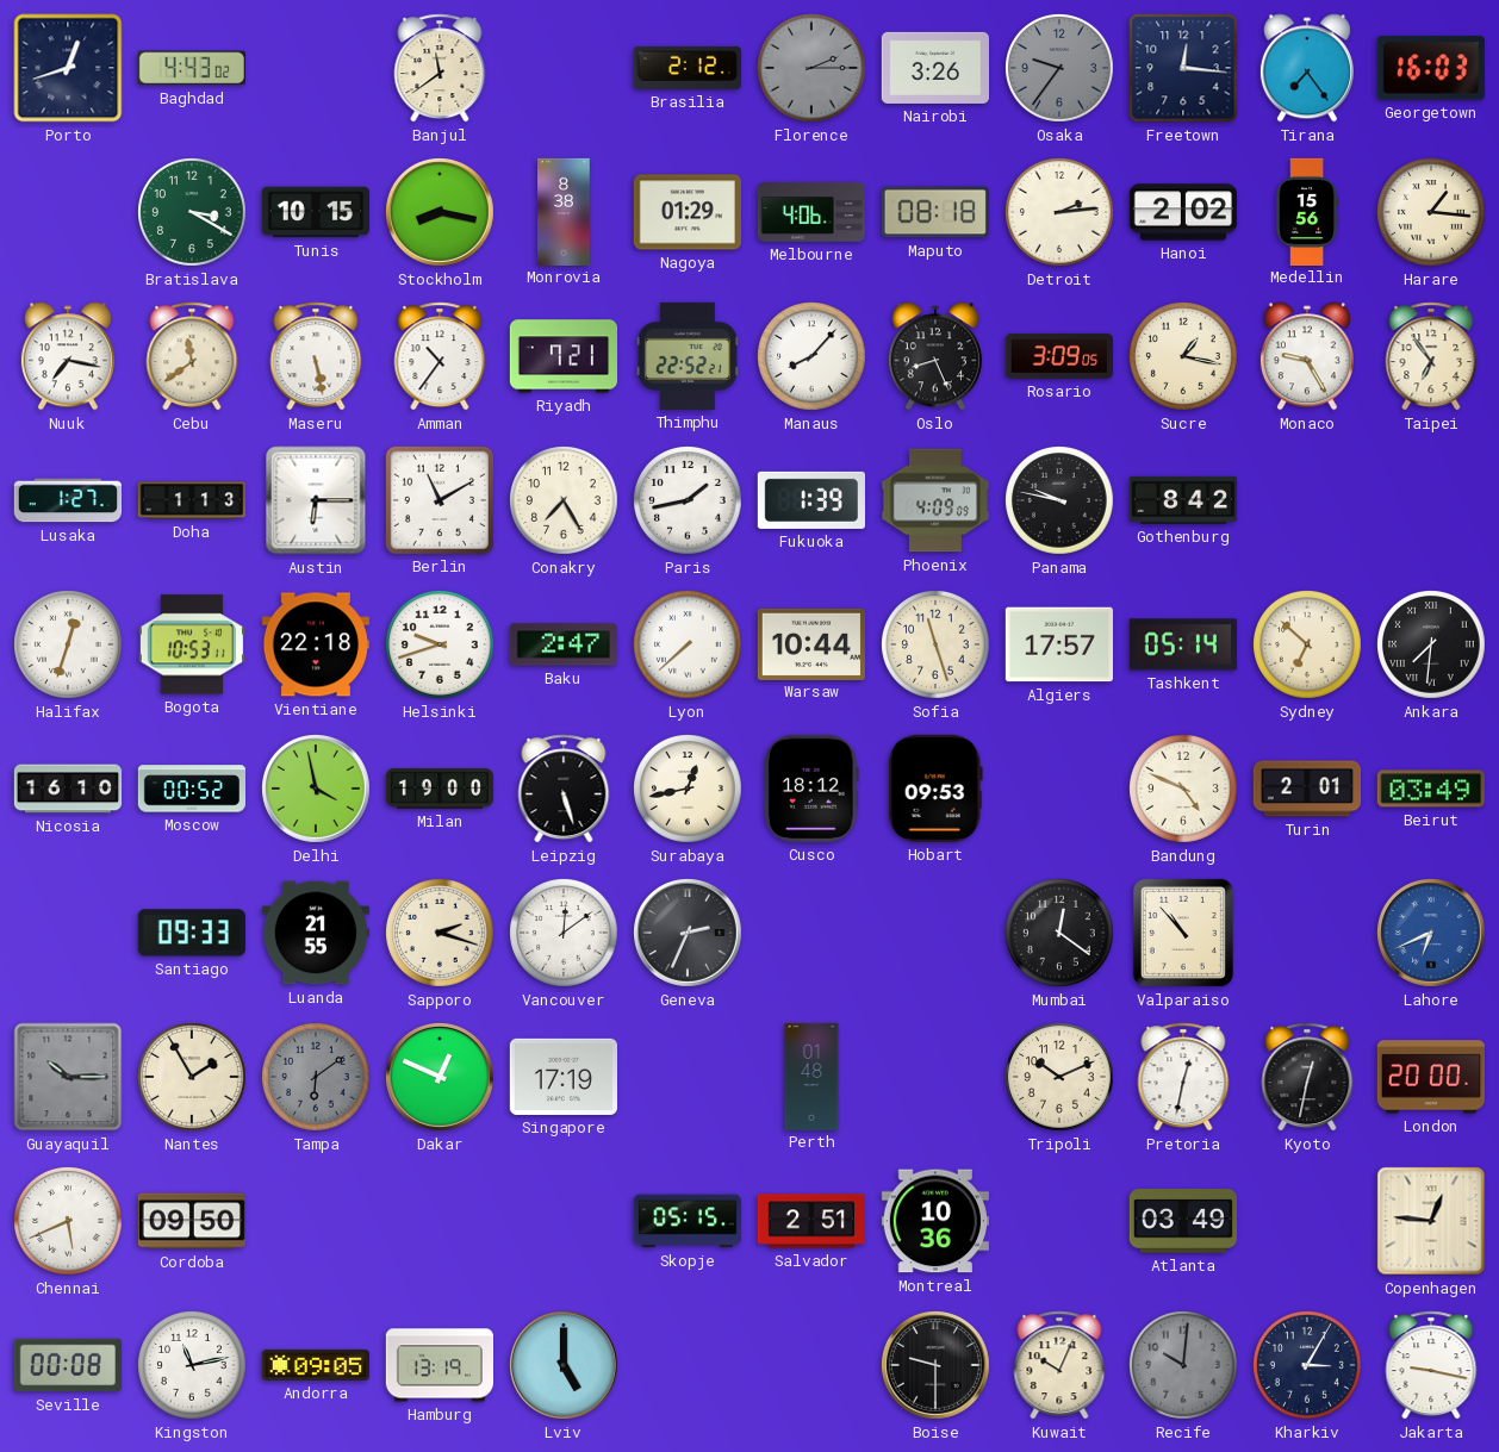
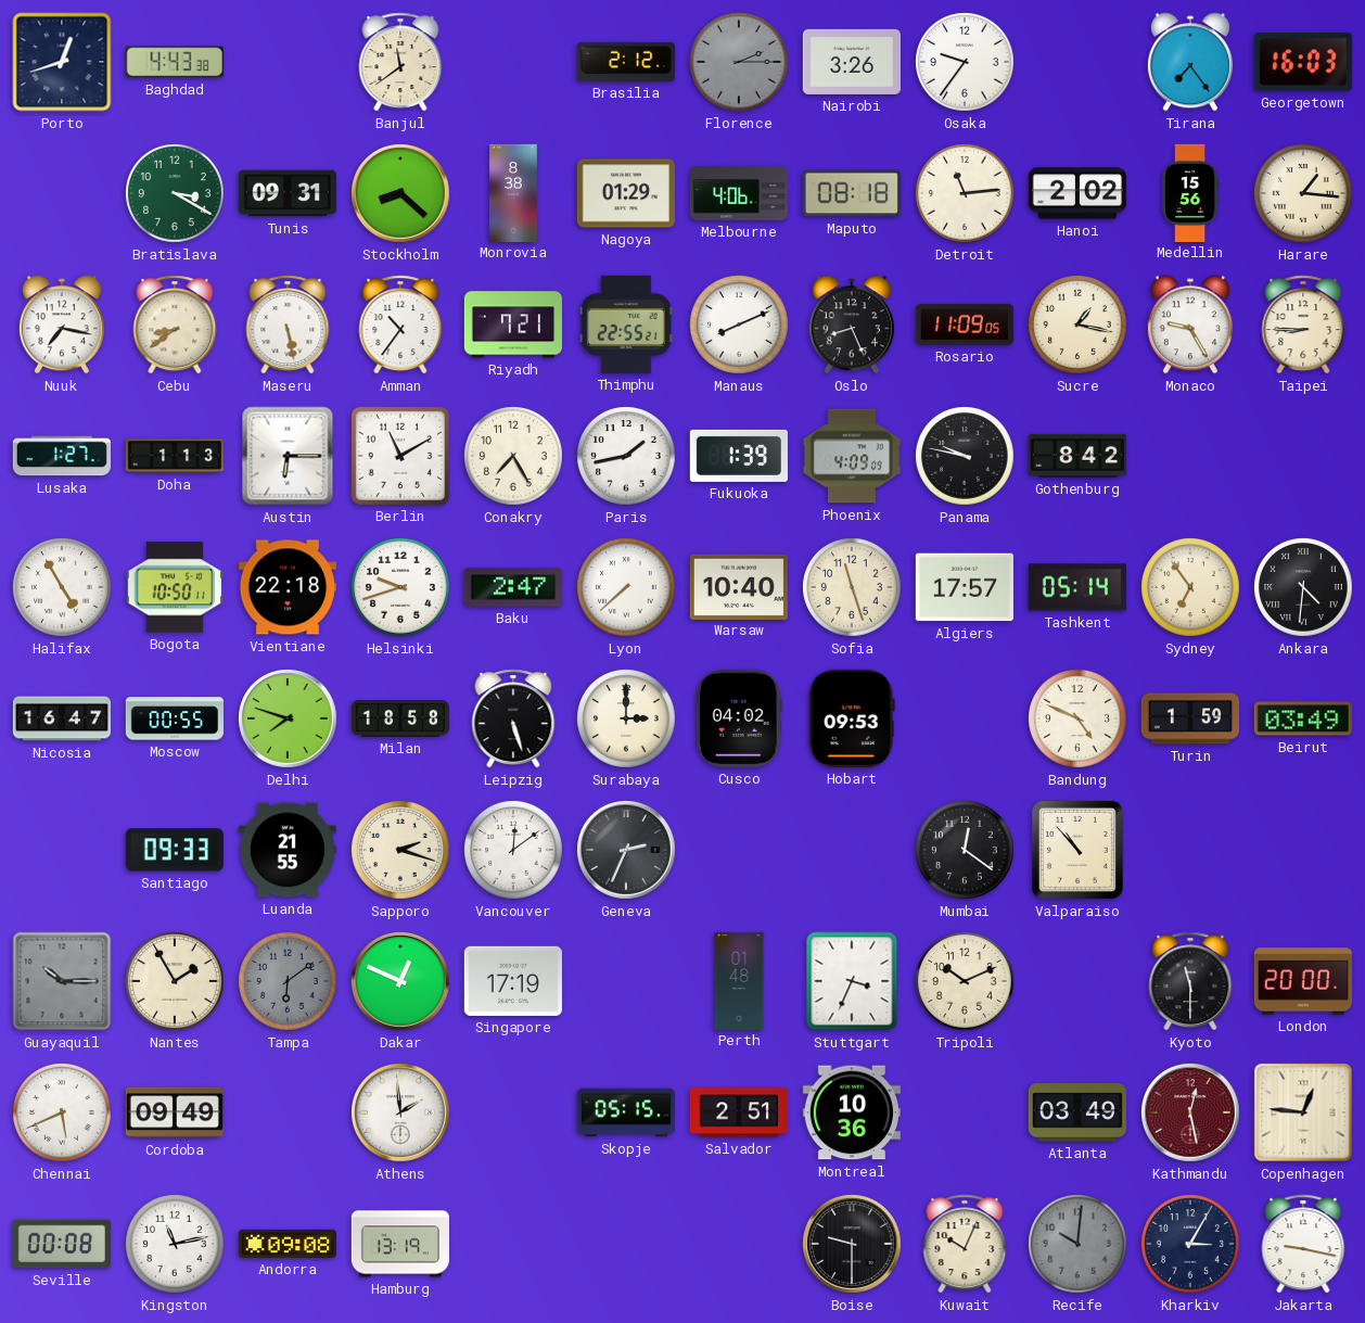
Baghdad: 4:43:02 -> 4:43:38 (175, 62)
Osaka dial: grey -> white (966, 63)
Freetown: 12:16 -> none (1183, 68)
Tunis: 10:15 -> 09:31 (288, 193)
Stockholm: 8:17 -> 8:22 (401, 194)
Detroit: 2:14 -> 11:14 (966, 194)
Cebu: 11:39 -> 8:39 (175, 325)
Thimphu: 22:52 -> 22:55 (626, 325)
Manaus: 8:07 -> 8:11 (740, 326)
Rosario: 3:09 -> 11:09 (965, 325)
Taipei: 6:54 -> 8:45 (1303, 325)
Halifax: 12:33 -> 4:55 (63, 588)
Bogota: 10:53 -> 10:50 (175, 587)
Warsaw: 10:44 -> 10:40 (739, 586)
Sydney: 6:52 -> 6:54 (1191, 588)
Ankara: 7:31 -> 4:31 (1304, 588)
Nicosia: 16:10 -> 16:47 (62, 718)
Moscow: 00:52 -> 00:55 (174, 718)
Delhi: 3:58 -> 7:48 (289, 720)
Milan: 19:00 -> 18:58 (399, 720)
Surabaya: 12:43 -> 3:00 (627, 720)
Cusco: 18:12 -> 04:02 (740, 718)
Turin: 2:01 -> 1:59 (1189, 718)
Lahore: 6:41 -> none (1432, 934)
Stuttgart: none -> 3:34 (852, 981)
Pretoria: 12:32 -> none (1183, 1077)
Kyoto: 12:32 -> 11:30 (1190, 981)
Cordoba: 09:50 -> 09:49 (175, 1112)
Athens: none -> 1:59 (401, 1114)
Kathmandu: none -> 12:28 (1191, 1114)
Andorra: 09:05 -> 09:08 (286, 1244)
Lviv: 5:00 -> none (565, 1366)
